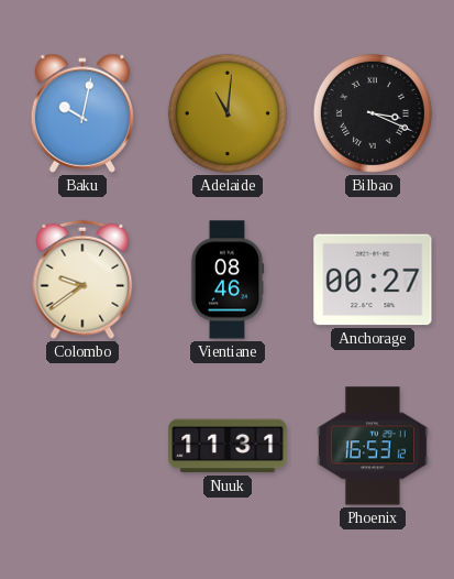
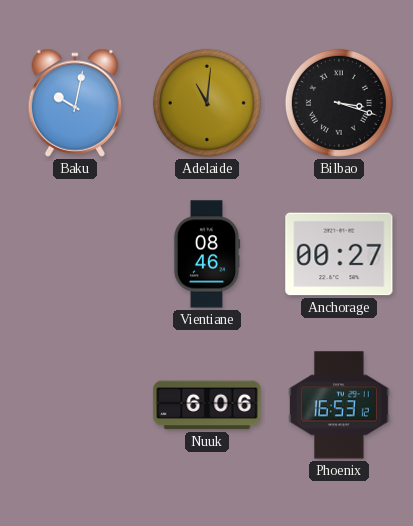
Bilbao: 3:19 -> 3:18 (339, 103)
Colombo: 9:39 -> none (82, 280)
Nuuk: 11:31 -> 6:06 (207, 405)
